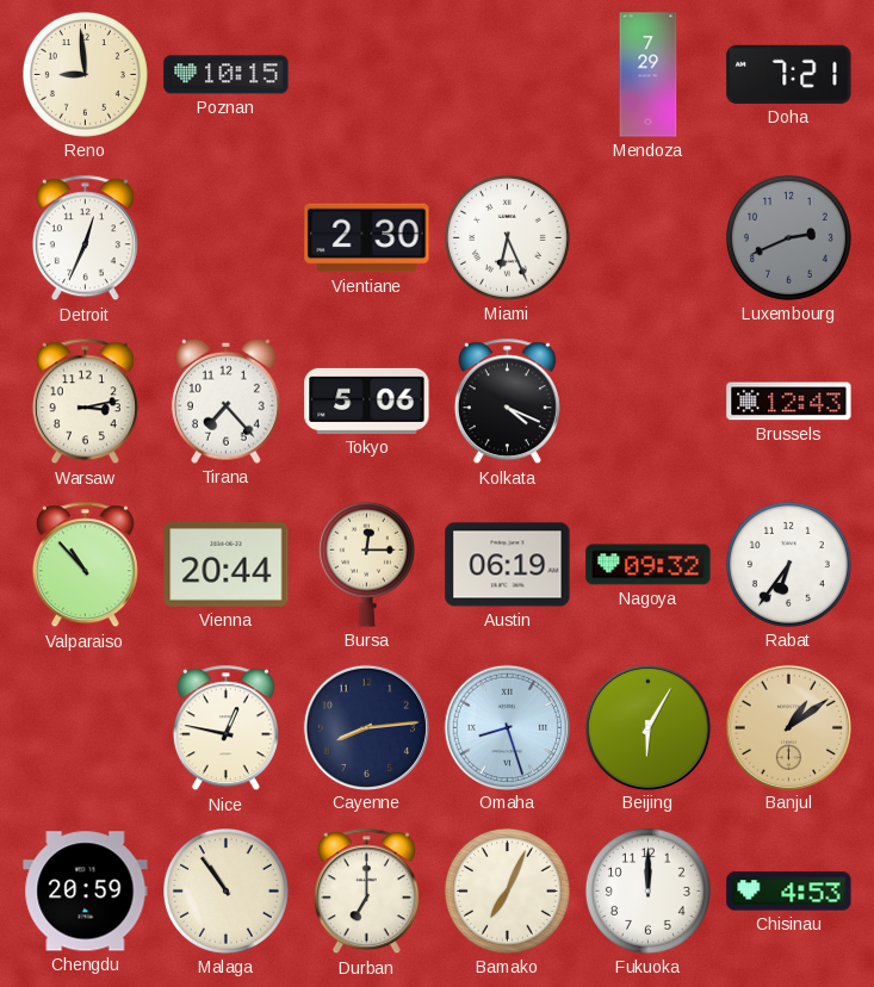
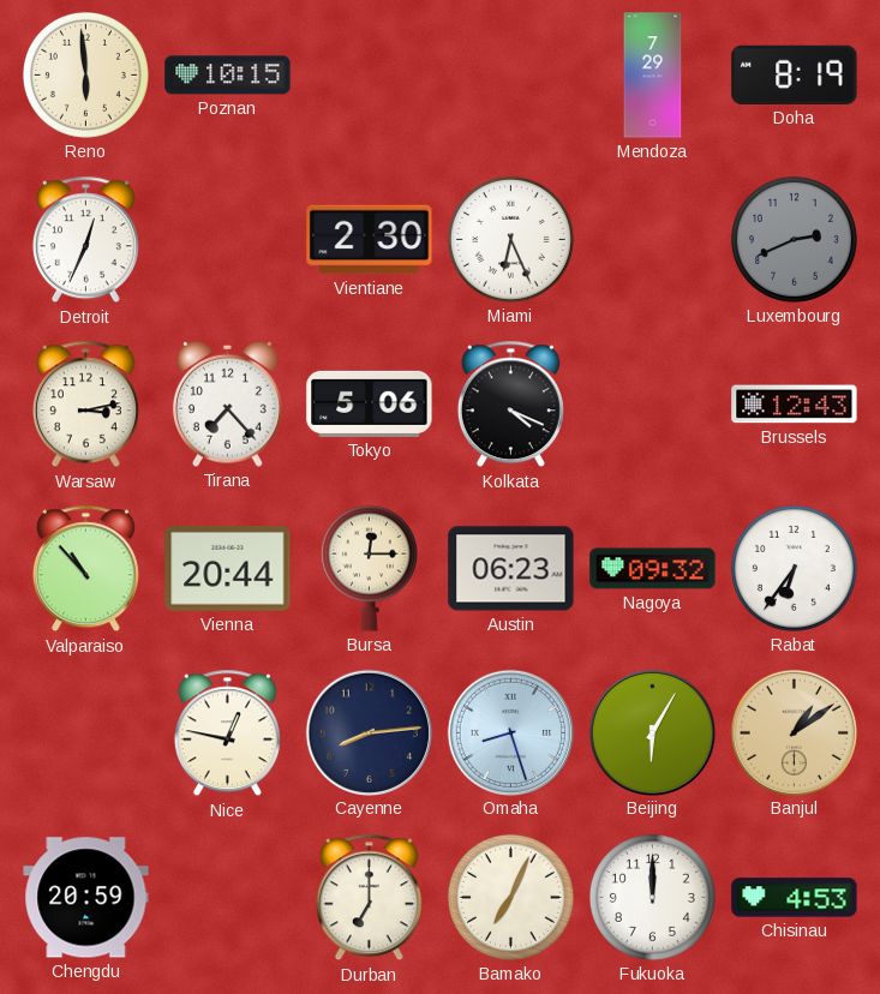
Reno: 8:59 -> 5:59 (85, 74)
Doha: 7:21 -> 8:19 (795, 74)
Austin: 06:19 -> 06:23 (511, 569)
Malaga: 10:54 -> none (225, 890)
